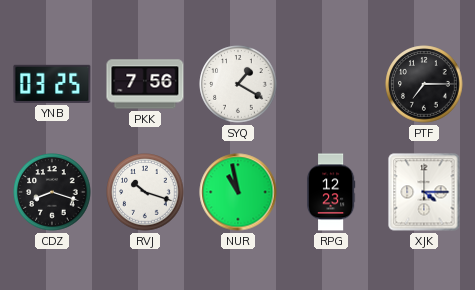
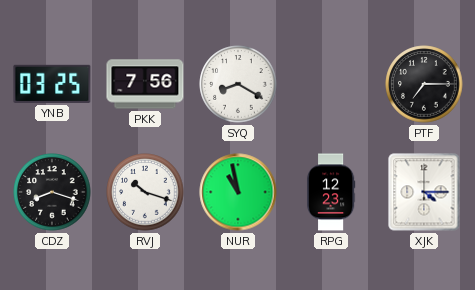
SYQ: 1:20 -> 8:20 (238, 84)
